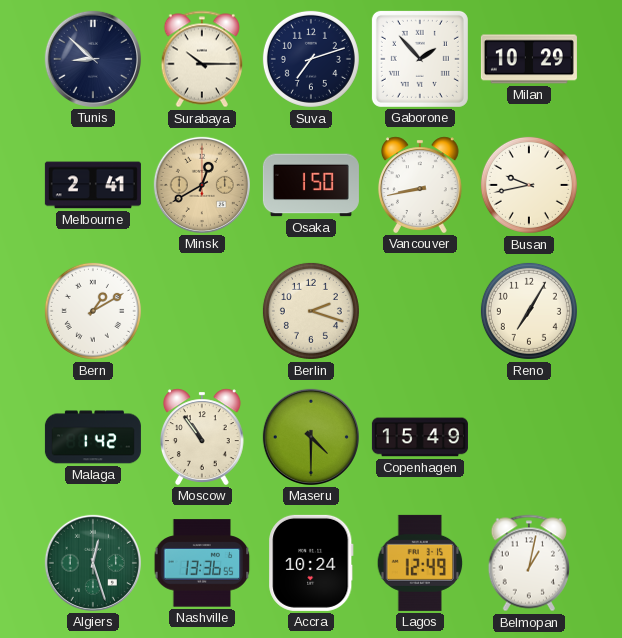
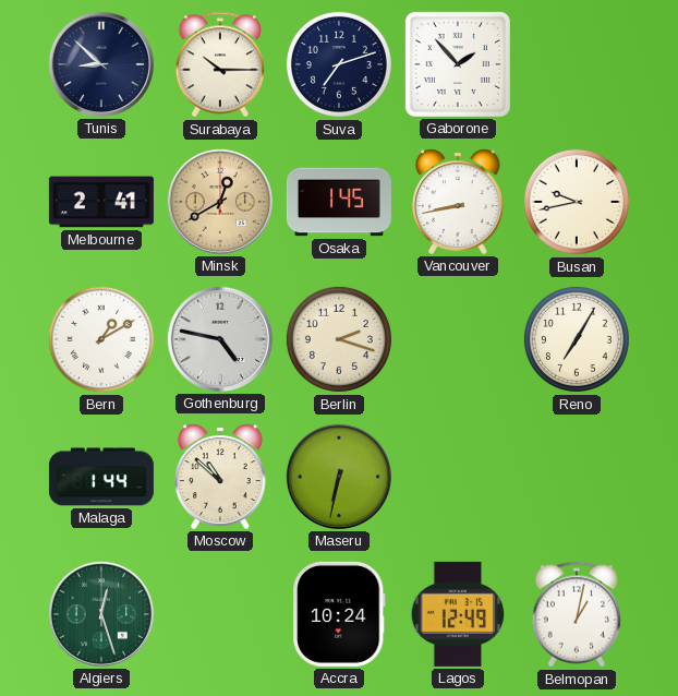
Milan: 10:29 -> none (529, 59)
Osaka: 1:50 -> 1:45 (339, 202)
Gothenburg: none -> 4:47 (220, 339)
Malaga: 1:42 -> 1:44 (101, 477)
Moscow: 10:54 -> 10:52 (220, 477)
Maseru: 4:30 -> 6:32 (339, 477)
Copenhagen: 15:49 -> none (420, 437)
Nashville: 13:36 -> none (202, 563)
